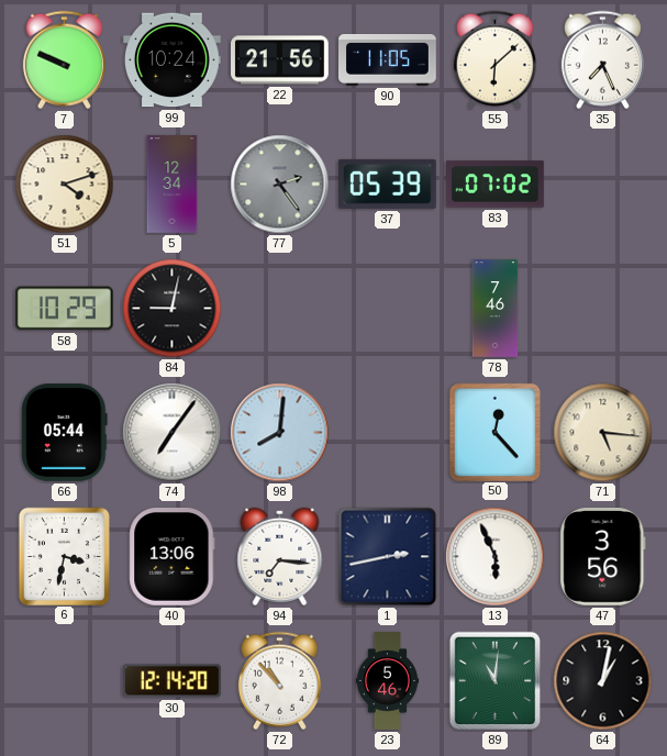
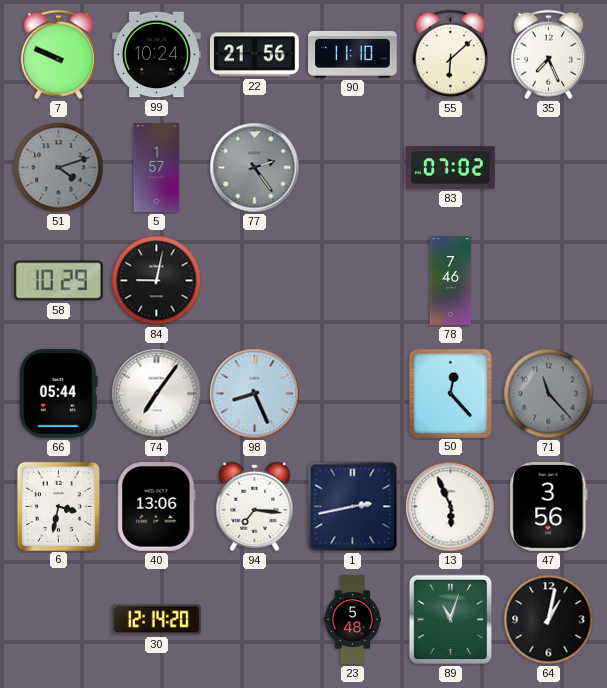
90: 11:05 -> 11:10 (353, 54)
51 dial: cream -> grey (59, 168)
5: 12:34 -> 1:57 (157, 168)
37: 05:39 -> none (388, 184)
98: 8:01 -> 8:26 (255, 394)
71: 5:16 -> 11:23 (549, 394)
71 dial: cream -> grey (549, 394)
72: 10:53 -> none (279, 681)
23: 5:46 -> 5:48 (353, 620)
89: 11:01 -> 11:03 (451, 620)
